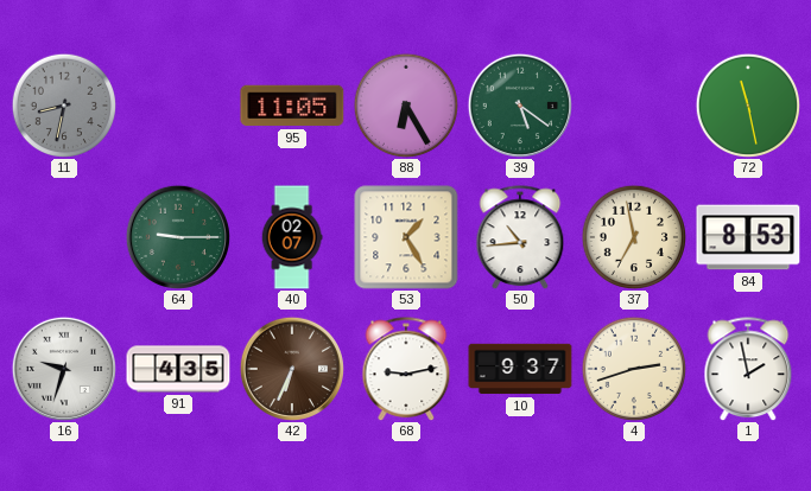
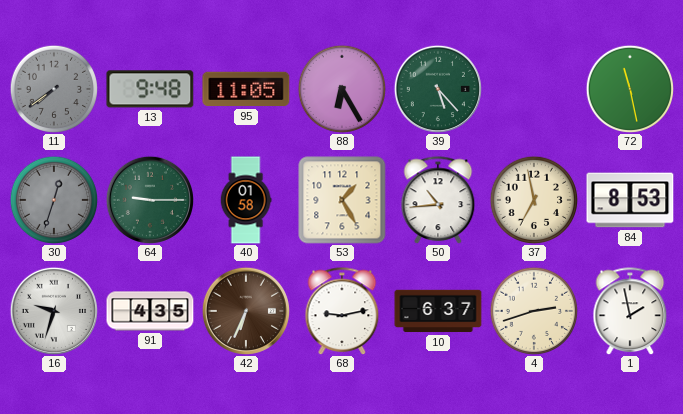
11: 8:32 -> 7:39 (53, 88)
13: none -> 9:48 (150, 89)
39: 5:21 -> 5:23 (438, 89)
30: none -> 12:33 (53, 199)
40: 02:07 -> 01:58 (246, 200)
10: 9:37 -> 6:37 (438, 311)
